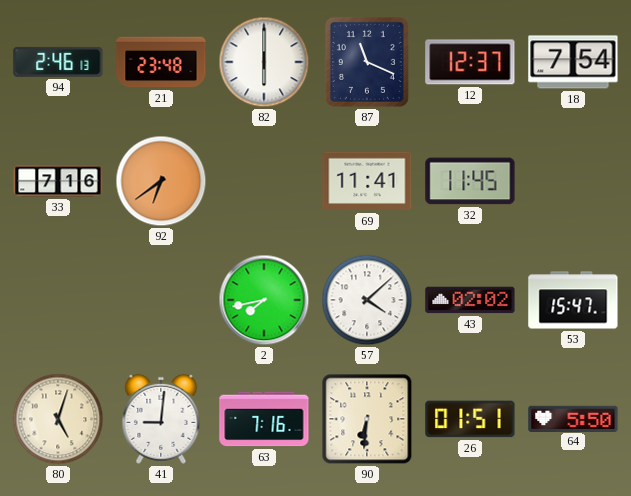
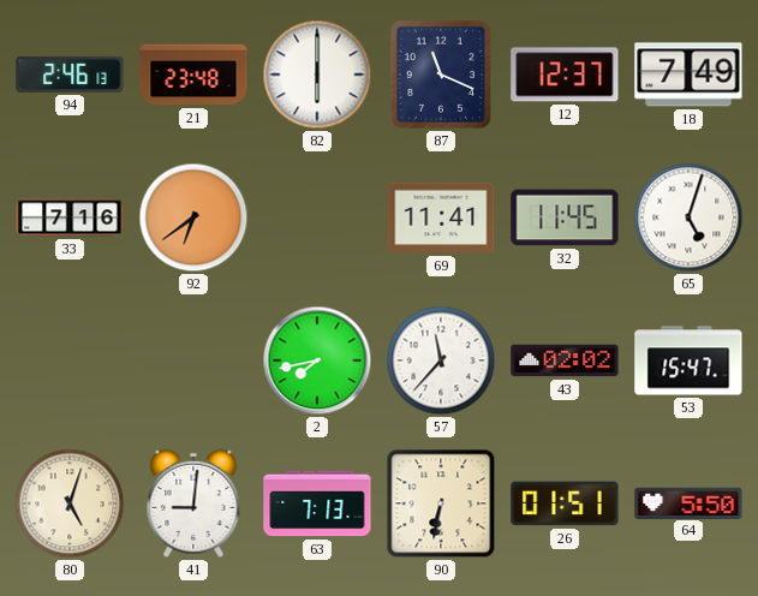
18: 7:54 -> 7:49 (688, 74)
65: none -> 5:03 (688, 217)
57: 4:08 -> 11:37 (441, 360)
63: 7:16 -> 7:13 (317, 503)
90: 6:31 -> 6:32 (441, 503)
